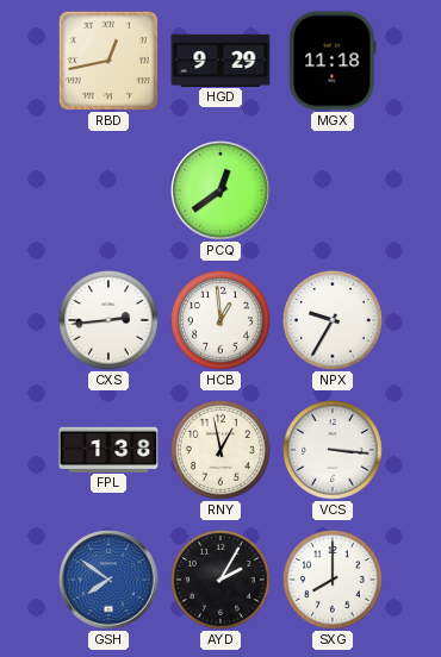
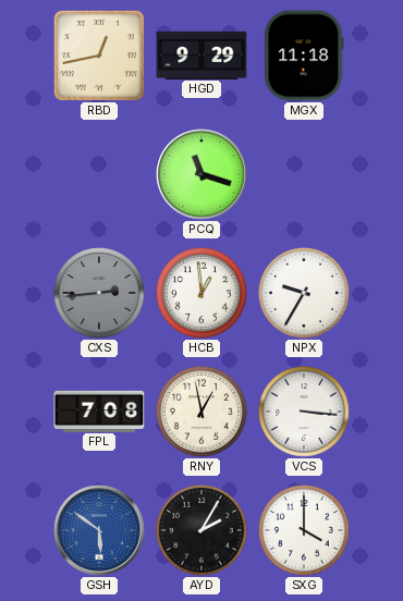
PCQ: 12:39 -> 11:18 (201, 174)
CXS dial: white -> grey (99, 294)
FPL: 1:38 -> 7:08 (99, 410)
GSH: 7:51 -> 5:51 (99, 530)
SXG: 8:00 -> 4:00 (304, 531)
